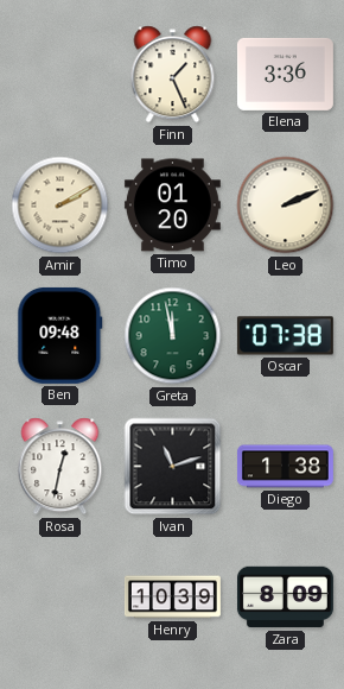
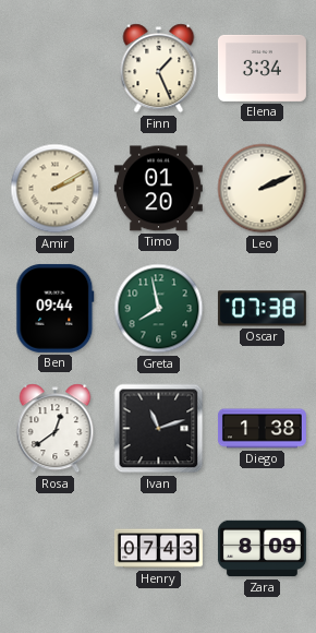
Elena: 3:36 -> 3:34 (262, 68)
Ben: 09:48 -> 09:44 (56, 308)
Greta: 11:58 -> 7:58 (159, 309)
Rosa: 12:32 -> 12:39 (56, 429)
Henry: 10:39 -> 07:43 (158, 549)
